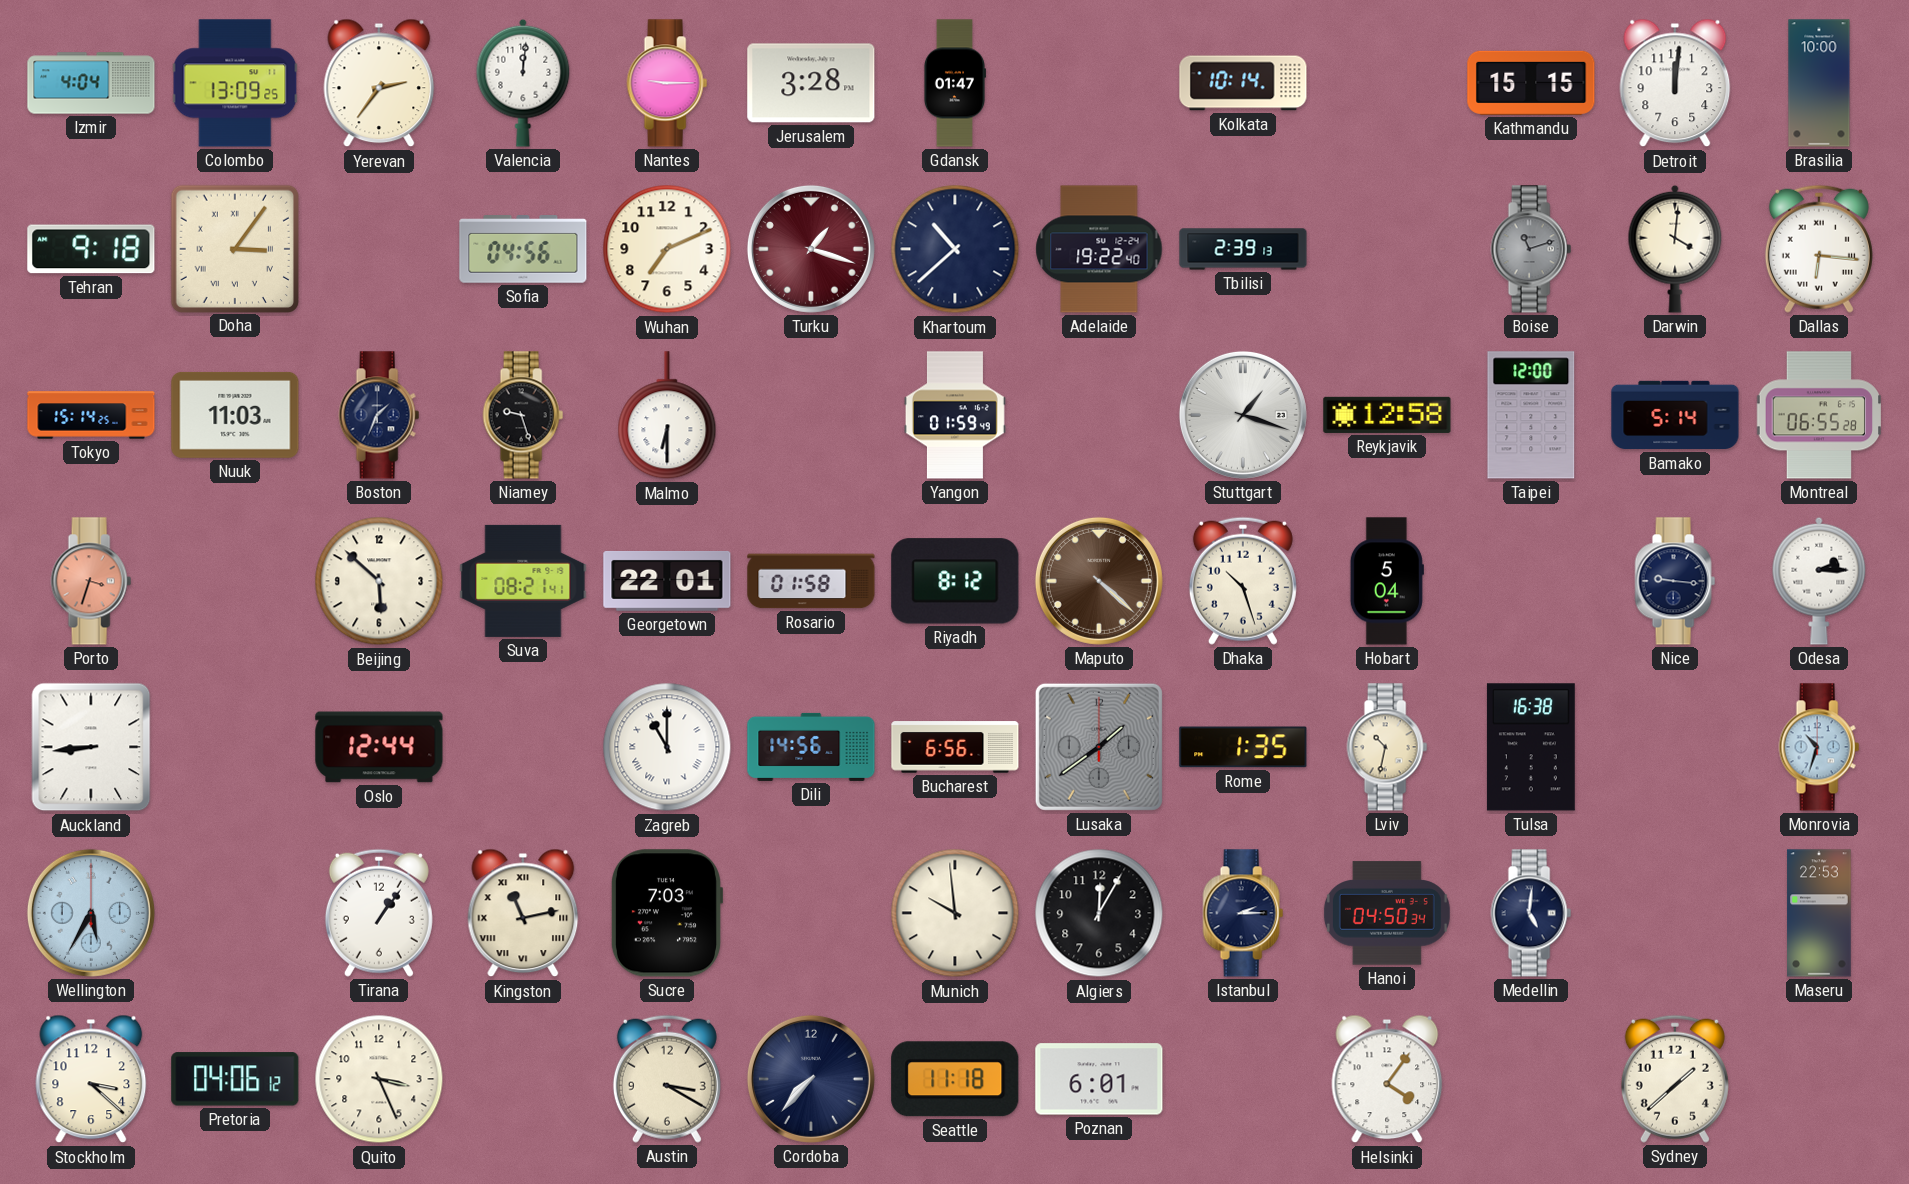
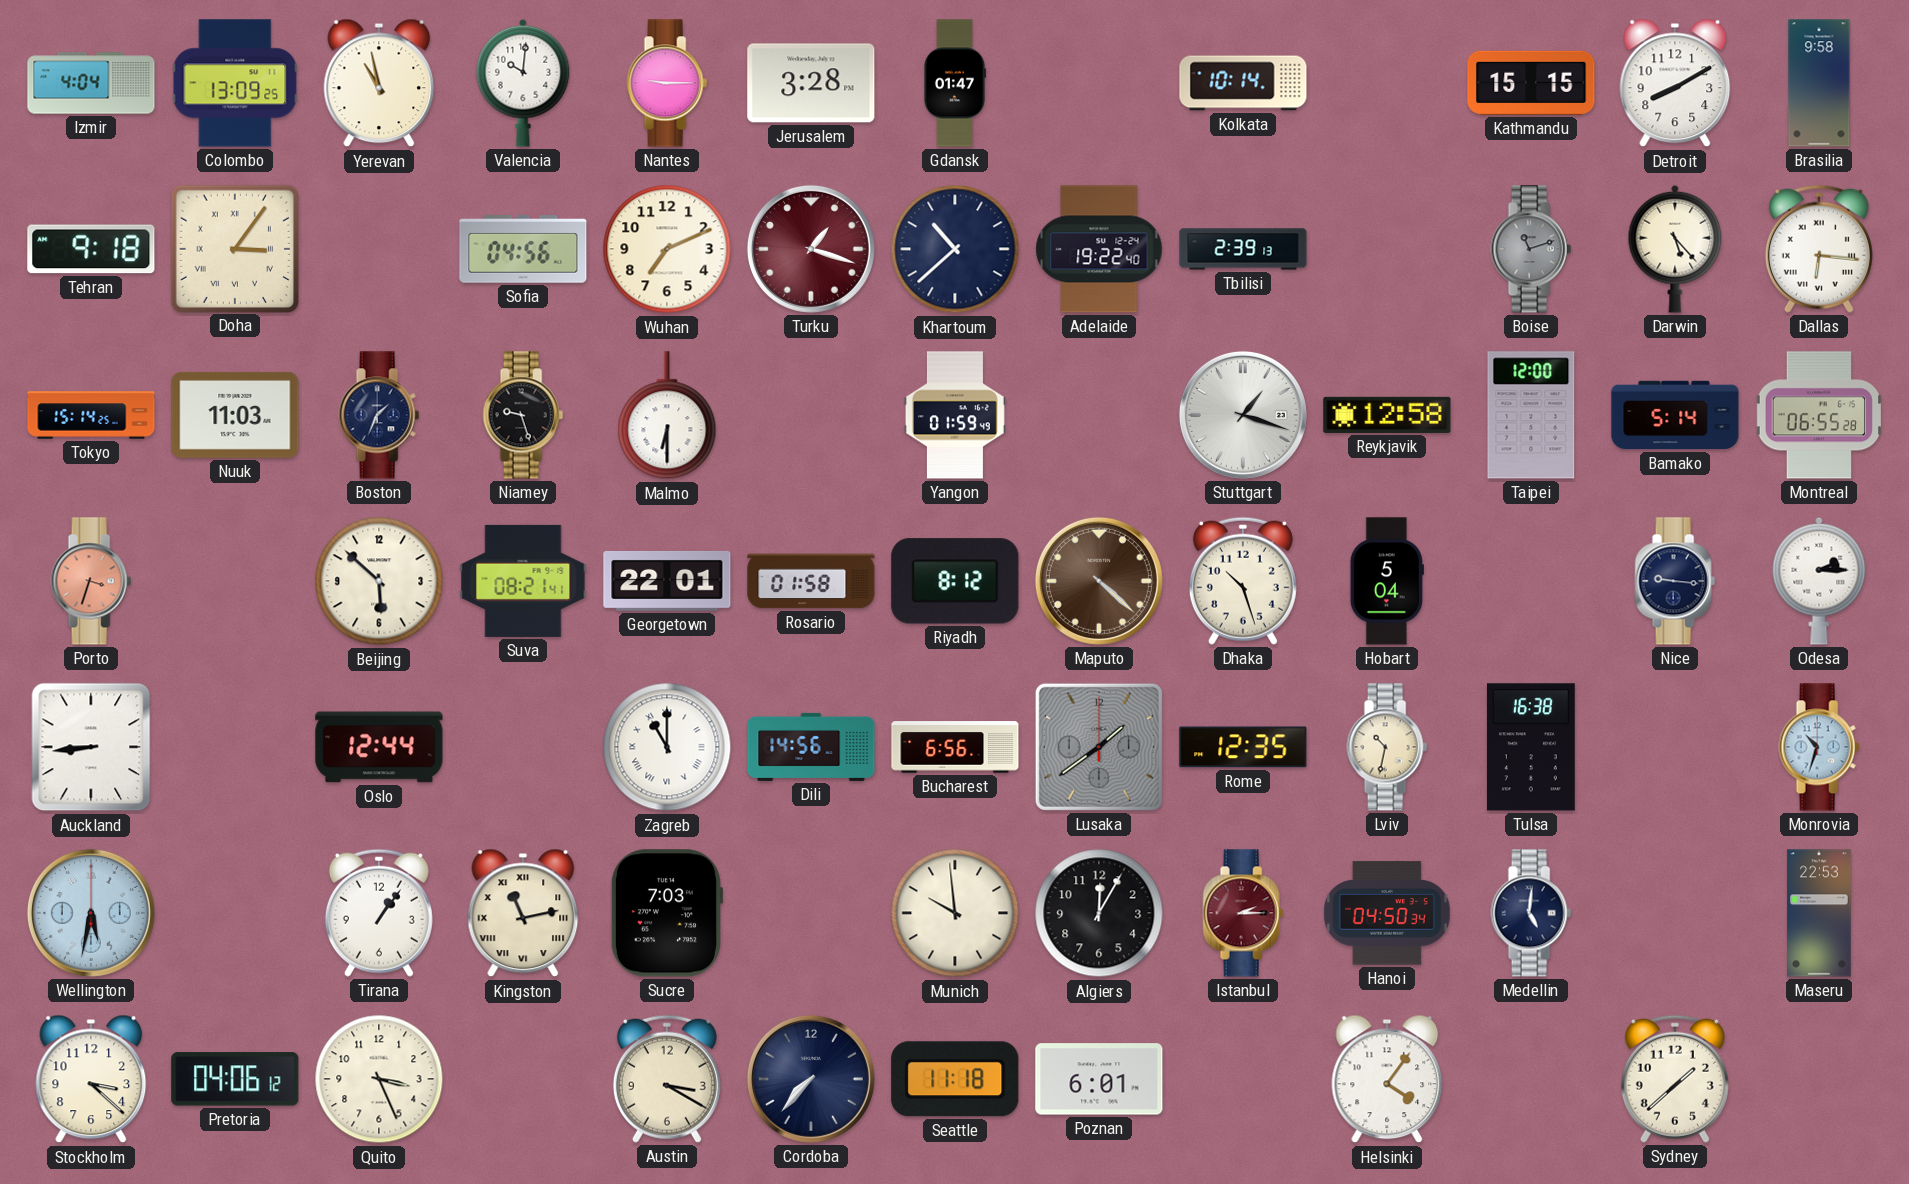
Yerevan: 2:36 -> 10:58 (379, 83)
Valencia: 12:01 -> 10:01 (523, 83)
Detroit: 12:01 -> 8:10 (1675, 83)
Brasilia: 10:00 -> 9:58 (1819, 83)
Darwin: 4:01 -> 5:23 (1675, 249)
Rome: 1:35 -> 12:35 (1243, 747)
Wellington: 5:35 -> 5:32 (91, 913)
Istanbul dial: navy -> burgundy (1243, 913)
